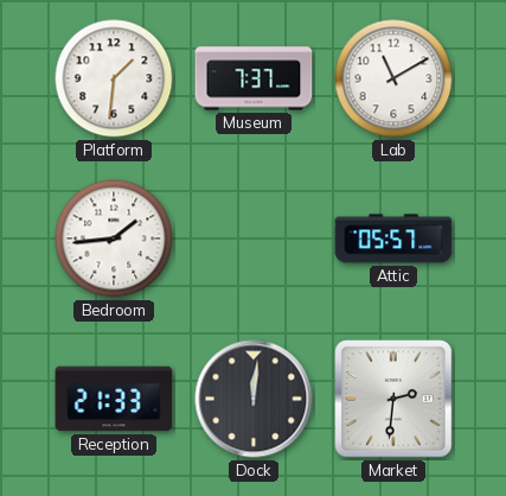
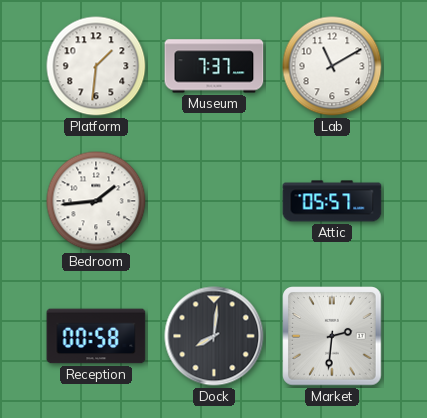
Reception: 21:33 -> 00:58 (96, 336)
Dock: 12:01 -> 8:01 (214, 336)
